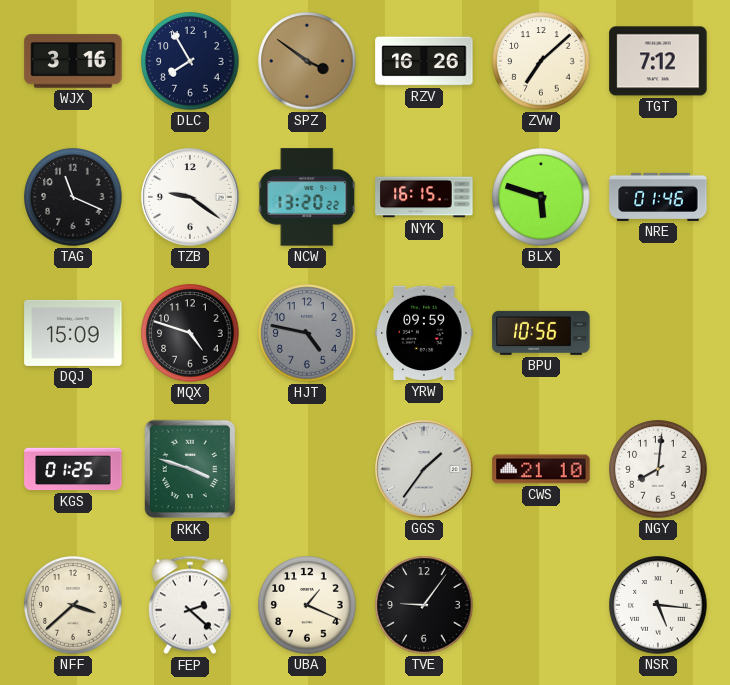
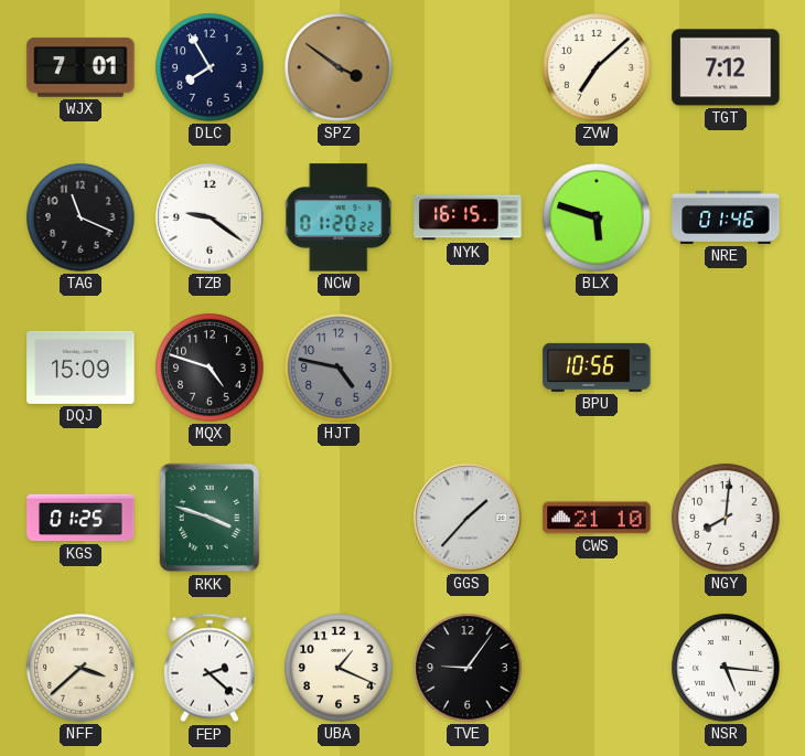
WJX: 3:16 -> 7:01 (80, 67)
RZV: 16:26 -> none (424, 61)
NCW: 13:20 -> 01:20 (339, 217)
YRW: 09:59 -> none (424, 333)
GGS: 1:36 -> 1:37 (469, 519)
